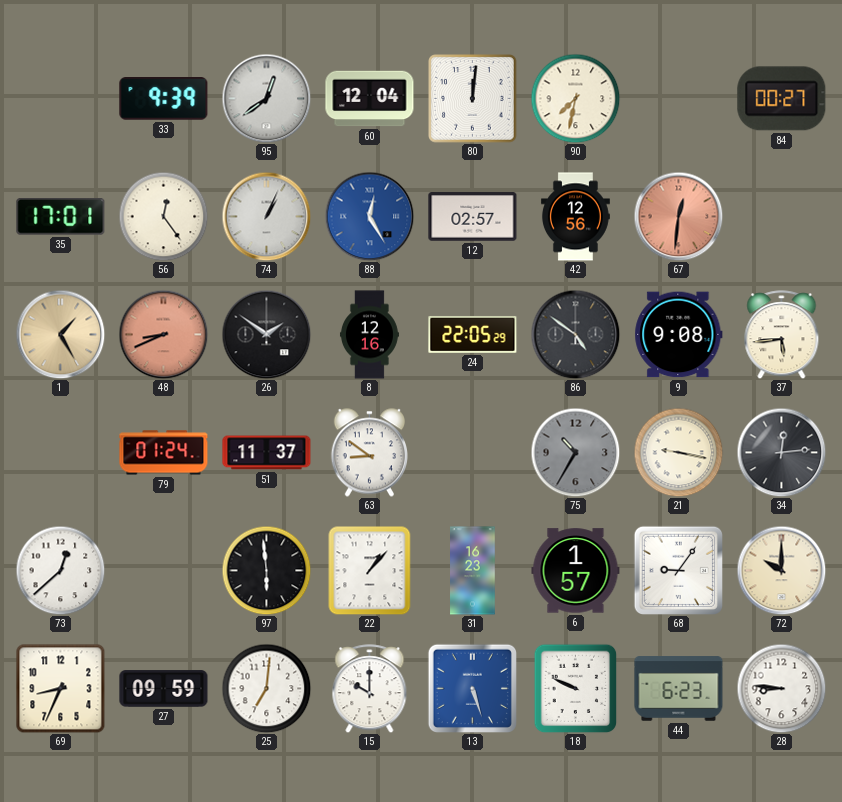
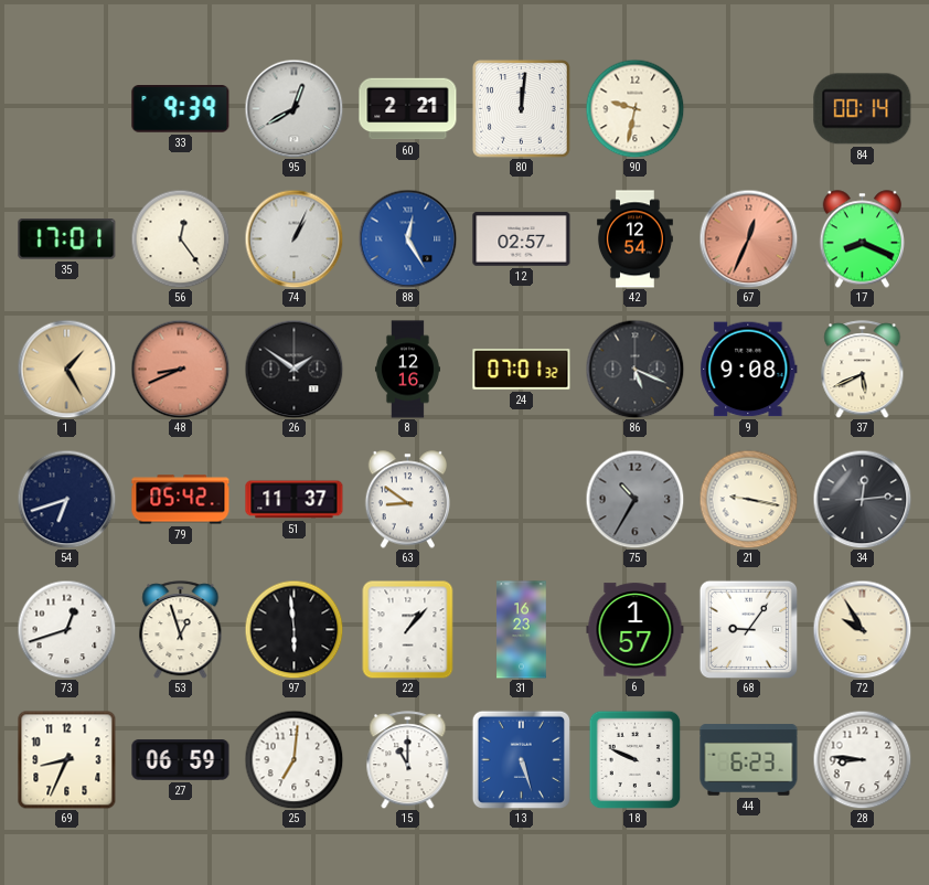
95: 12:39 -> 12:40 (293, 108)
60: 12:04 -> 2:21 (408, 109)
90: 7:32 -> 9:32 (634, 108)
84: 00:27 -> 00:14 (863, 109)
42: 12:56 -> 12:54 (634, 239)
67: 12:31 -> 12:34 (748, 238)
17: none -> 8:19 (862, 239)
24: 22:05 -> 07:01 (522, 369)
86: 4:51 -> 5:19 (634, 369)
37: 5:44 -> 5:41 (863, 370)
54: none -> 6:42 (66, 499)
79: 01:24 -> 05:42 (181, 500)
73: 12:38 -> 12:42 (66, 629)
53: none -> 12:57 (181, 630)
72: 10:00 -> 9:55 (862, 629)
27: 09:59 -> 06:59 (181, 760)
15: 10:00 -> 11:00 (408, 760)
